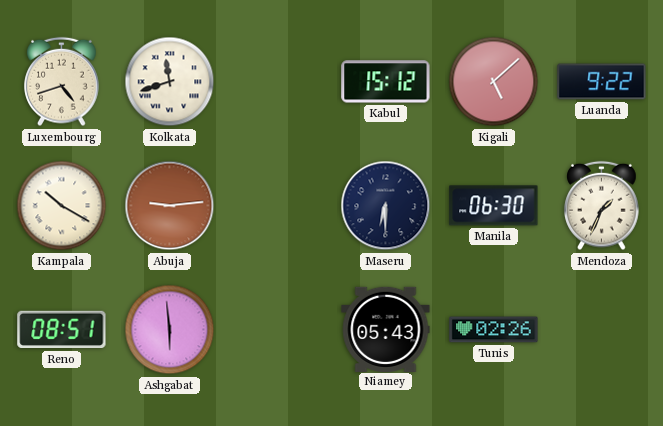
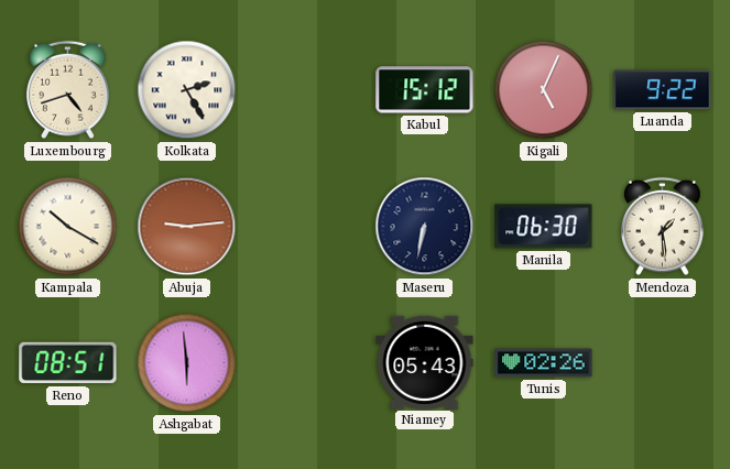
Kolkata: 11:42 -> 2:25 (187, 90)
Kigali: 5:08 -> 5:04 (544, 90)
Maseru: 6:30 -> 6:32 (425, 227)
Mendoza: 1:34 -> 1:29 (663, 227)
